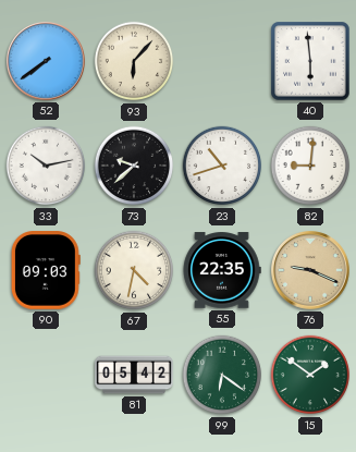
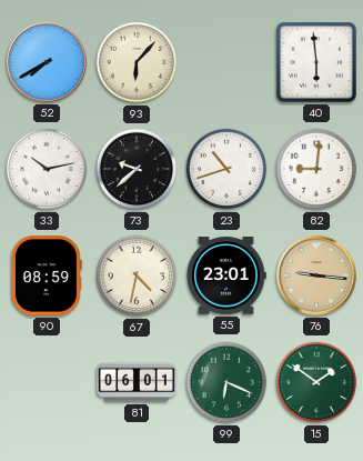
52: 7:39 -> 7:40 (48, 63)
90: 09:03 -> 08:59 (47, 275)
55: 22:35 -> 23:01 (226, 275)
76: 9:19 -> 9:16 (317, 277)
81: 05:42 -> 06:01 (137, 382)
99: 6:21 -> 6:19 (226, 382)
